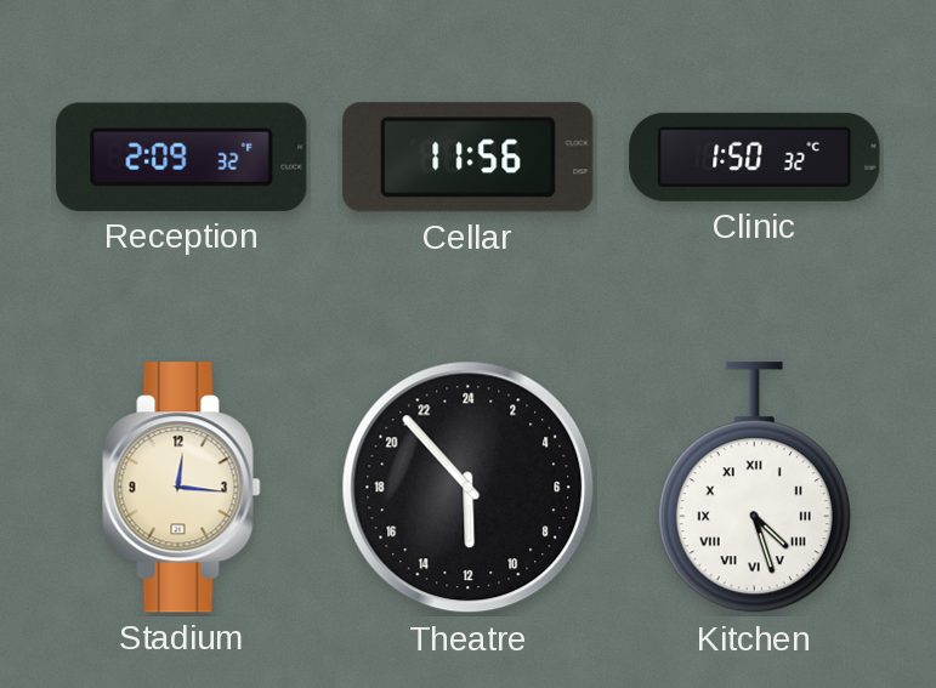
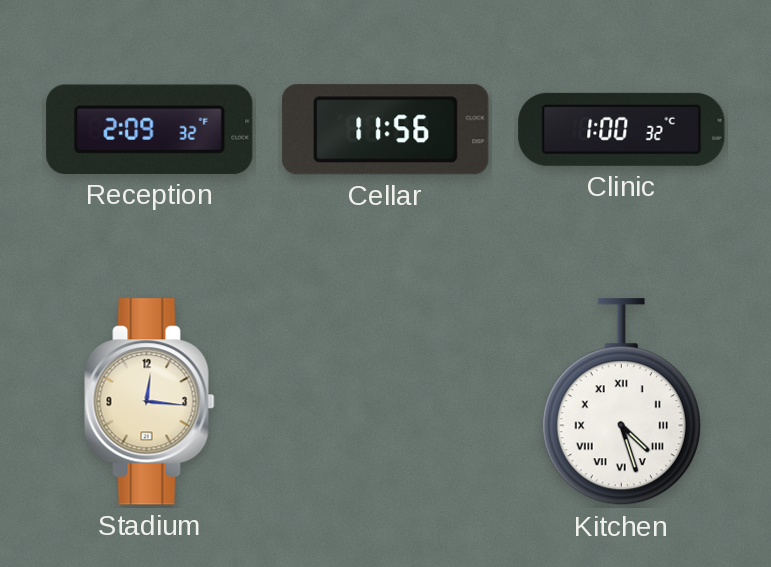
Clinic: 1:50 -> 1:00 (622, 129)
Theatre: 11:53 -> none (469, 488)
